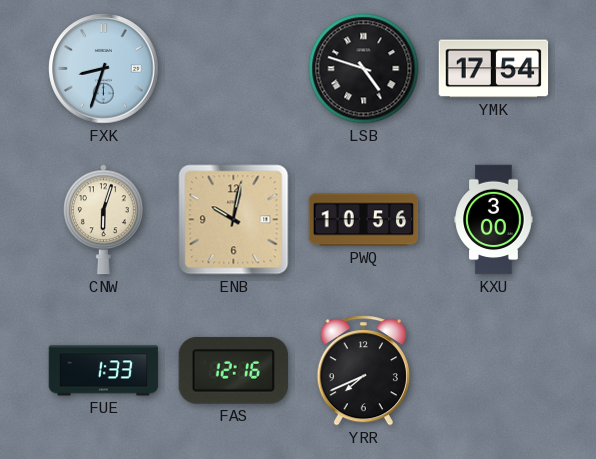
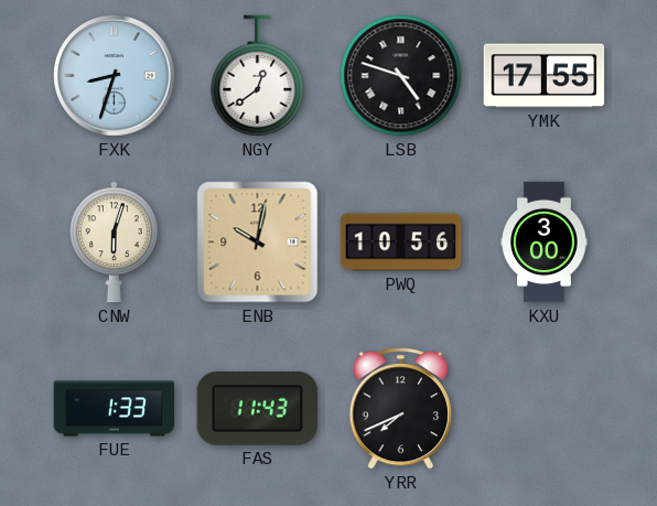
NGY: none -> 12:39 (258, 76)
YMK: 17:54 -> 17:55 (545, 76)
FAS: 12:16 -> 11:43 (257, 408)
